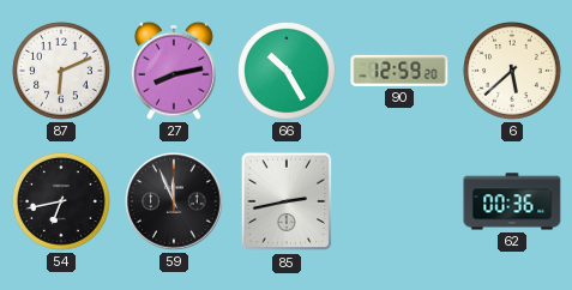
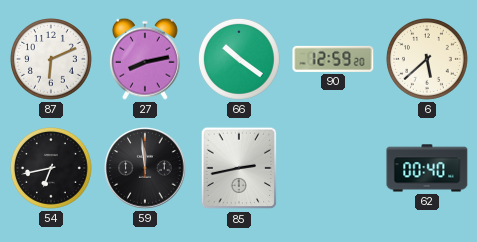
66: 10:25 -> 10:21 (240, 60)
59: 11:56 -> 11:59 (145, 168)
62: 00:36 -> 00:40 (427, 168)
